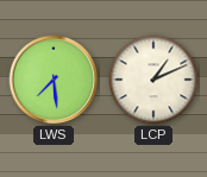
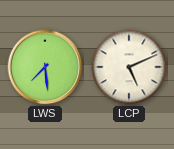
LCP: 1:11 -> 5:11 (129, 67)
